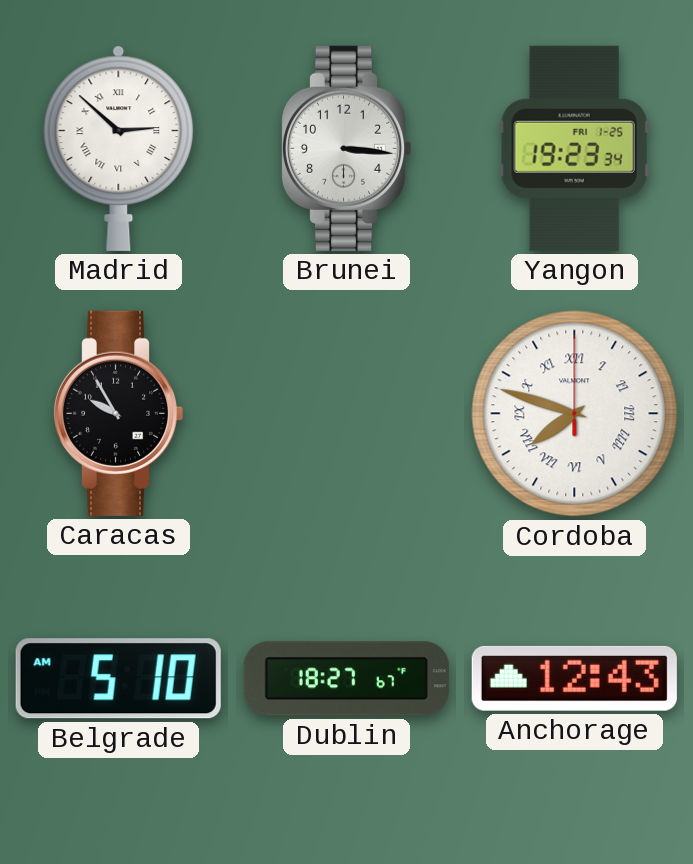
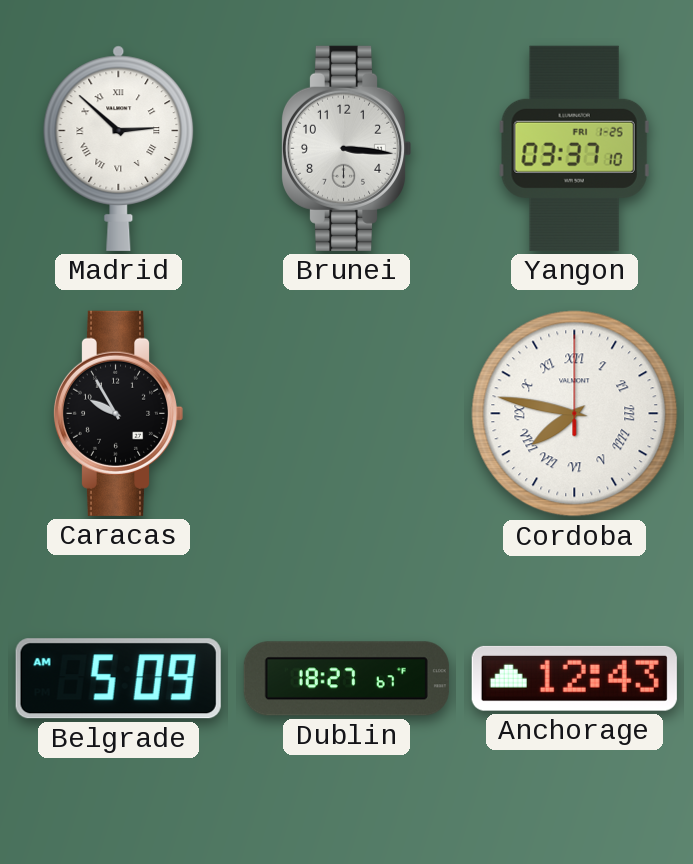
Yangon: 19:23 -> 03:37 (574, 148)
Cordoba: 7:48 -> 7:47 (575, 414)
Belgrade: 5:10 -> 5:09 (118, 679)
